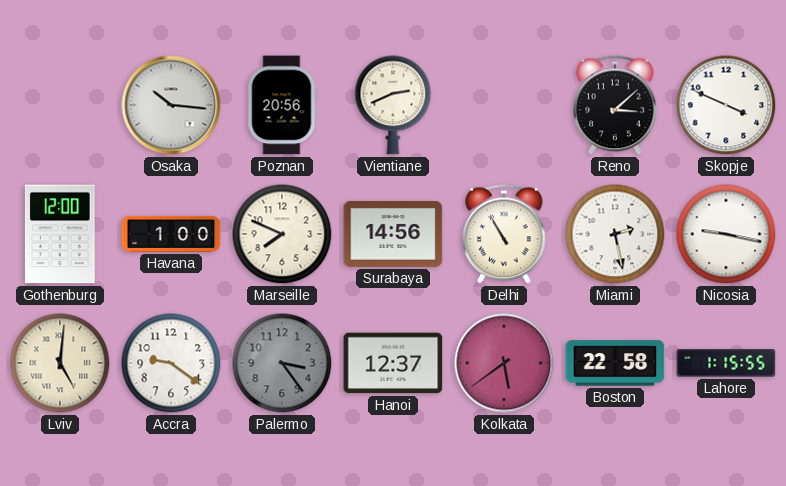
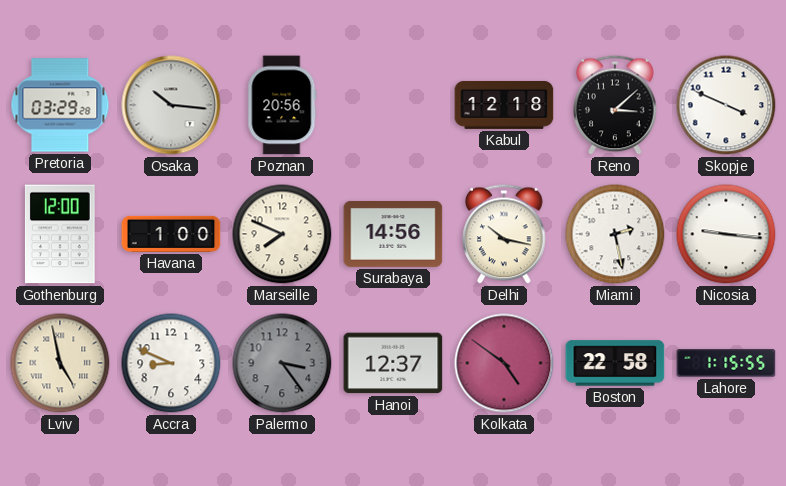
Pretoria: none -> 03:29 (60, 105)
Vientiane: 2:41 -> none (393, 105)
Kabul: none -> 12:18 (504, 105)
Delhi: 10:55 -> 10:17 (504, 234)
Nicosia: 9:17 -> 9:16 (726, 234)
Lviv: 5:01 -> 4:58 (60, 363)
Accra: 9:21 -> 8:49 (171, 363)
Kolkata: 5:39 -> 4:51 (504, 363)
